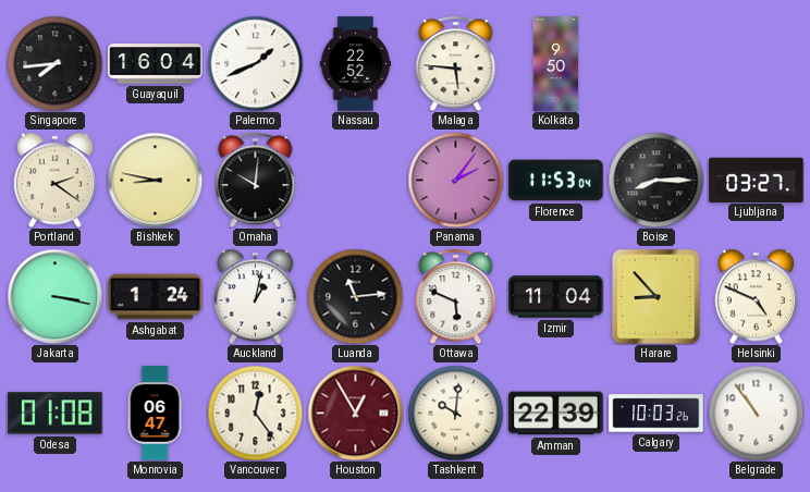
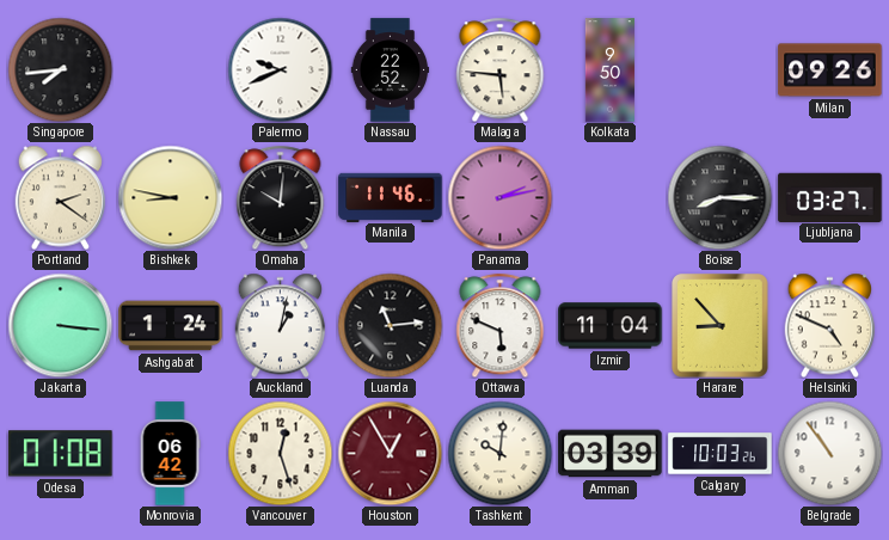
Guayaquil: 16:04 -> none (156, 64)
Palermo: 1:41 -> 9:41 (280, 69)
Milan: none -> 09:26 (830, 70)
Manila: none -> 11:46 (391, 197)
Panama: 2:06 -> 2:13 (499, 197)
Florence: 11:53 -> none (556, 181)
Jakarta: 3:17 -> 3:16 (60, 325)
Monrovia: 06:47 -> 06:42 (170, 454)
Vancouver: 12:24 -> 12:27 (280, 453)
Amman: 22:39 -> 03:39 (611, 454)
